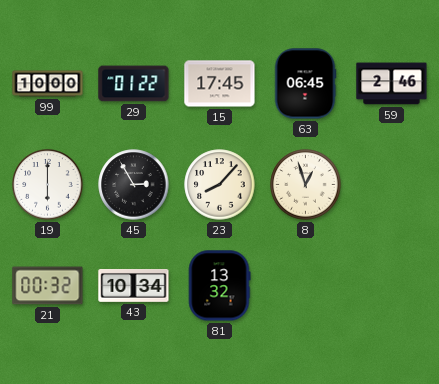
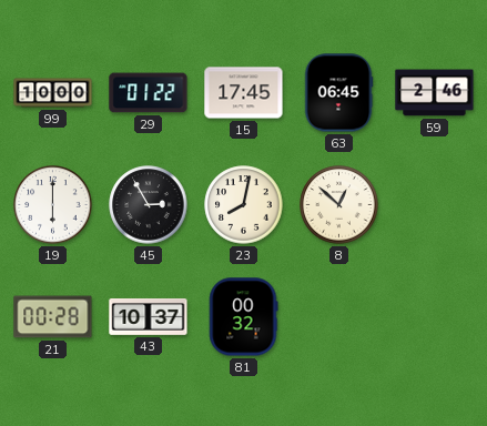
23: 8:07 -> 8:02 (244, 205)
8: 12:57 -> 12:52 (339, 205)
21: 00:32 -> 00:28 (53, 317)
43: 10:34 -> 10:37 (149, 317)
81: 13:32 -> 00:32 (243, 317)
